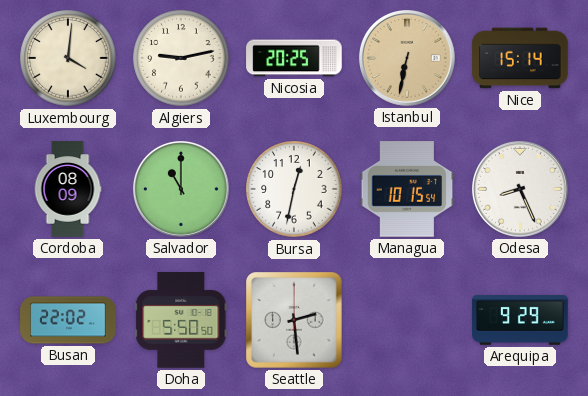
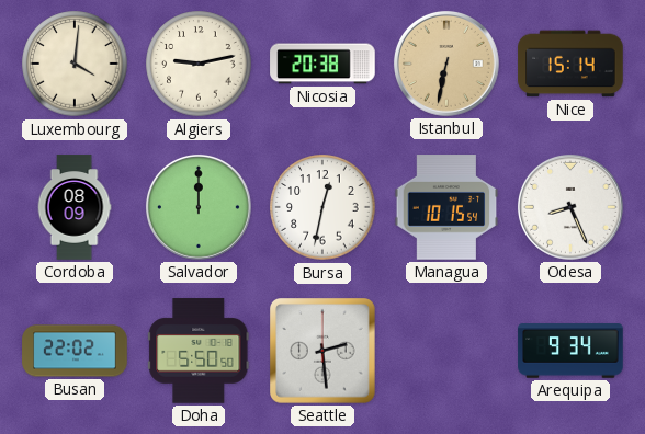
Nicosia: 20:25 -> 20:38 (322, 64)
Salvador: 11:00 -> 12:00 (199, 207)
Arequipa: 9:29 -> 9:34 (570, 351)
